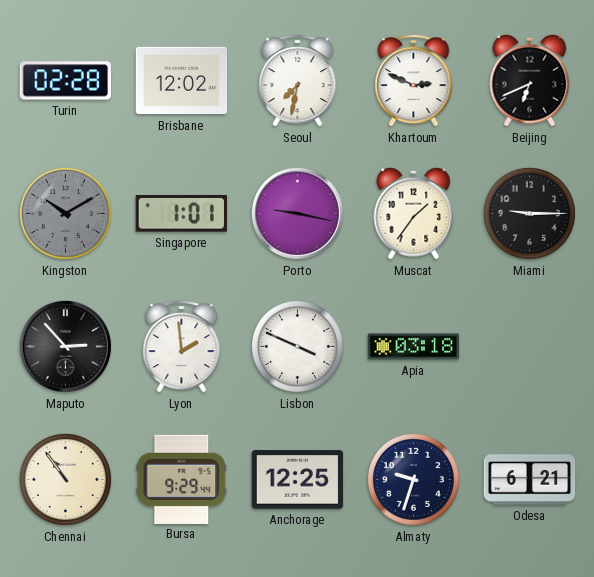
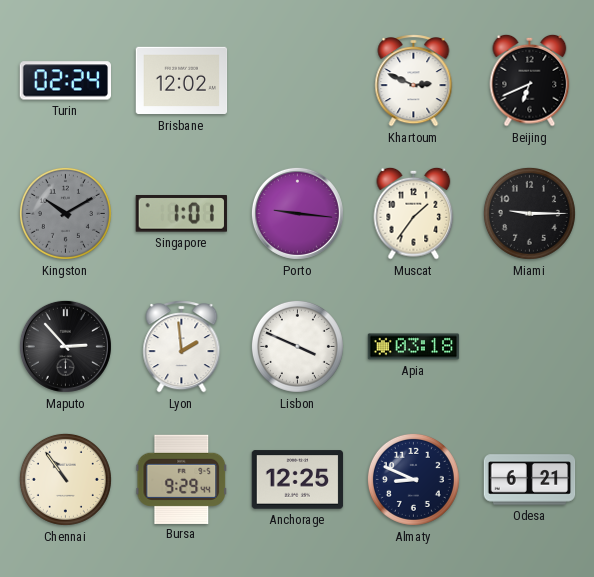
Turin: 02:28 -> 02:24 (65, 81)
Seoul: 7:32 -> none (298, 81)
Porto: 9:17 -> 9:16 (297, 213)
Almaty: 9:33 -> 8:49 (413, 479)
